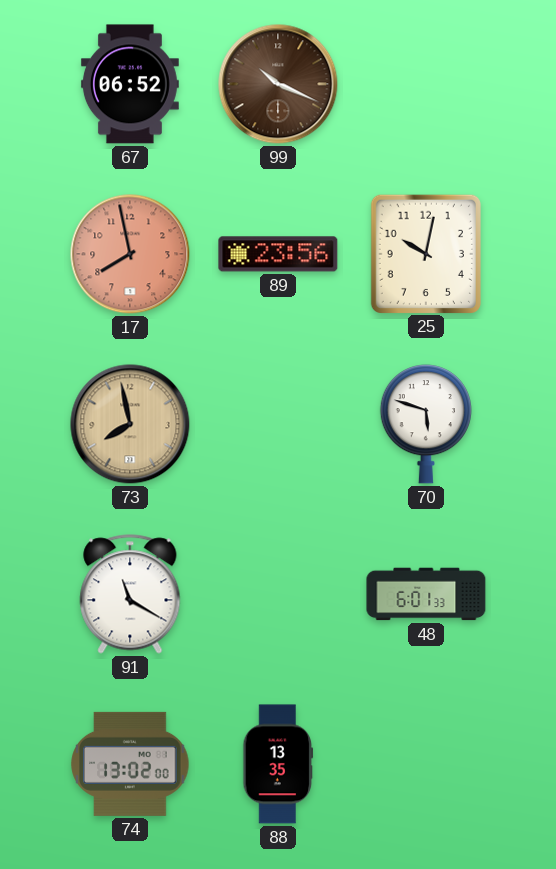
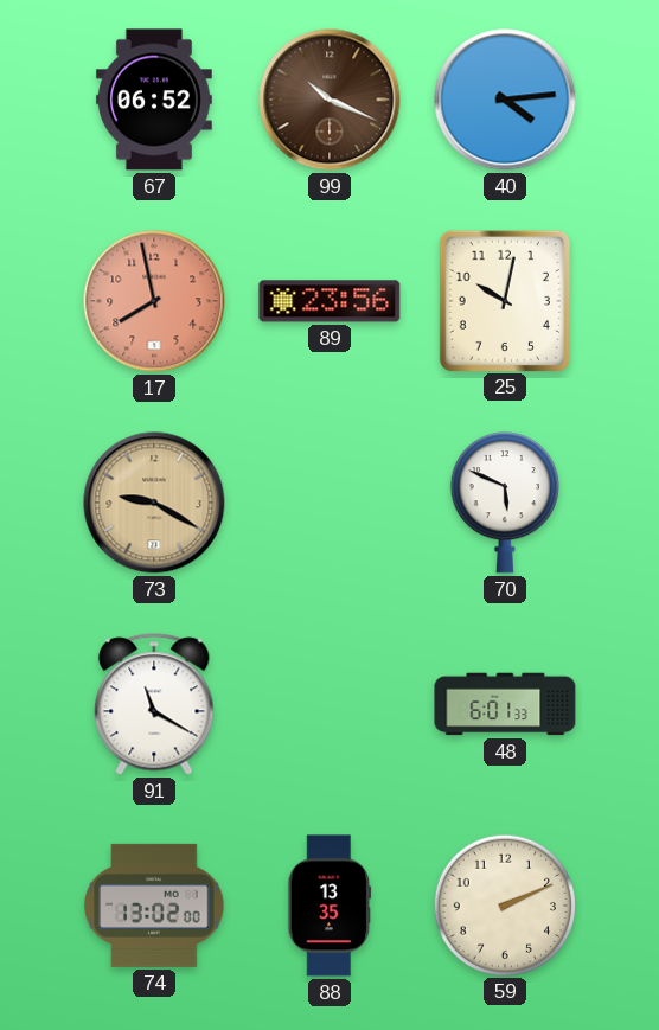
40: none -> 4:14 (505, 100)
73: 7:58 -> 9:20 (154, 503)
70: 5:48 -> 5:49 (505, 503)
59: none -> 2:11 (504, 904)
